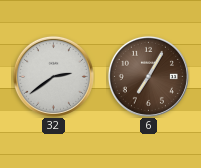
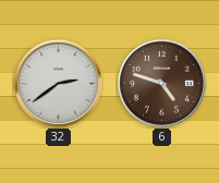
6: 7:05 -> 4:48 (161, 83)
